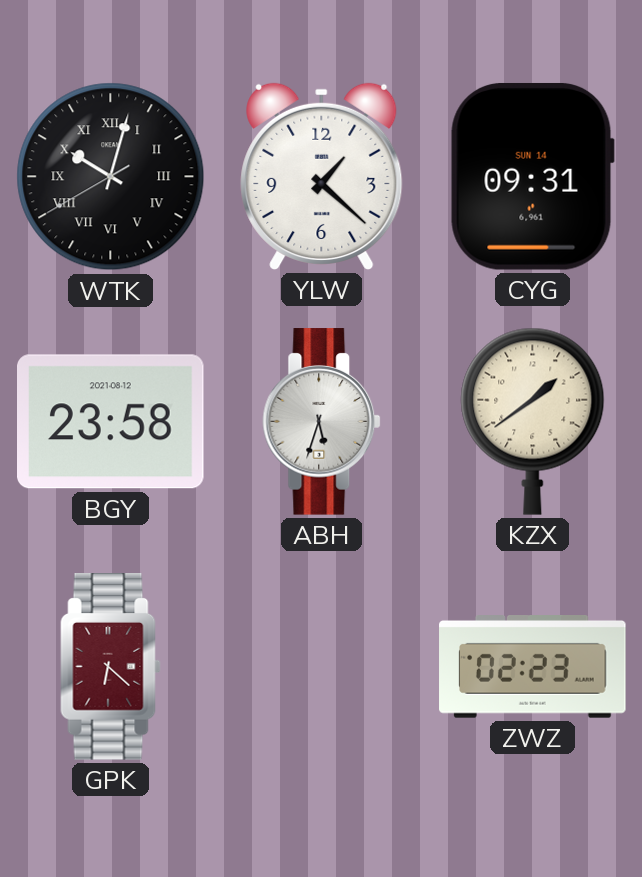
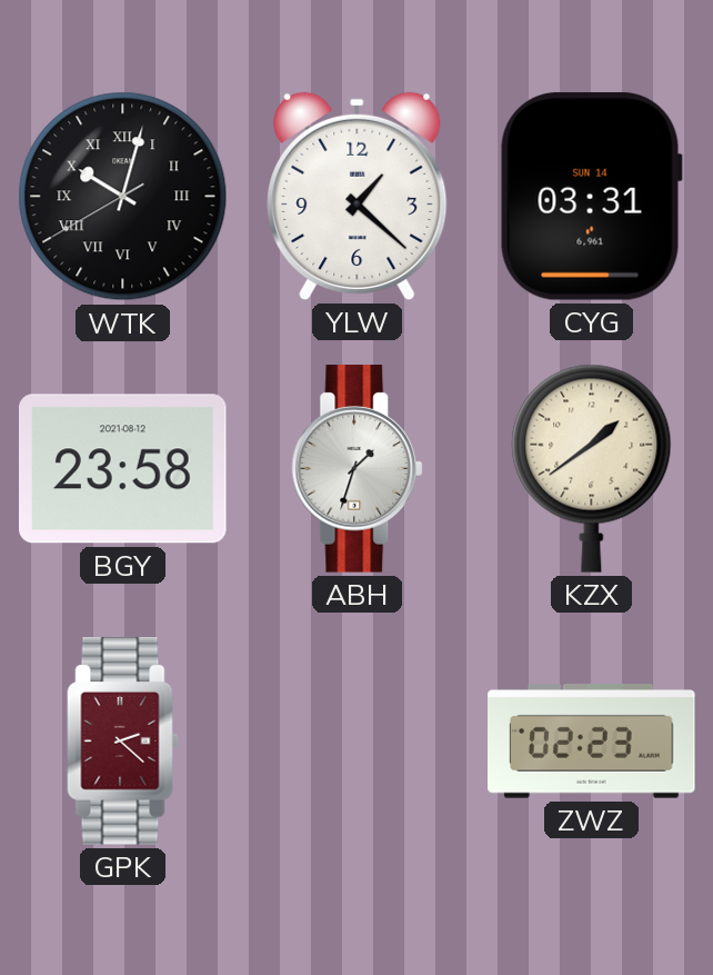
CYG: 09:31 -> 03:31 (591, 196)
ABH: 5:33 -> 1:33 (358, 469)
GPK: 6:22 -> 2:22 (123, 742)
